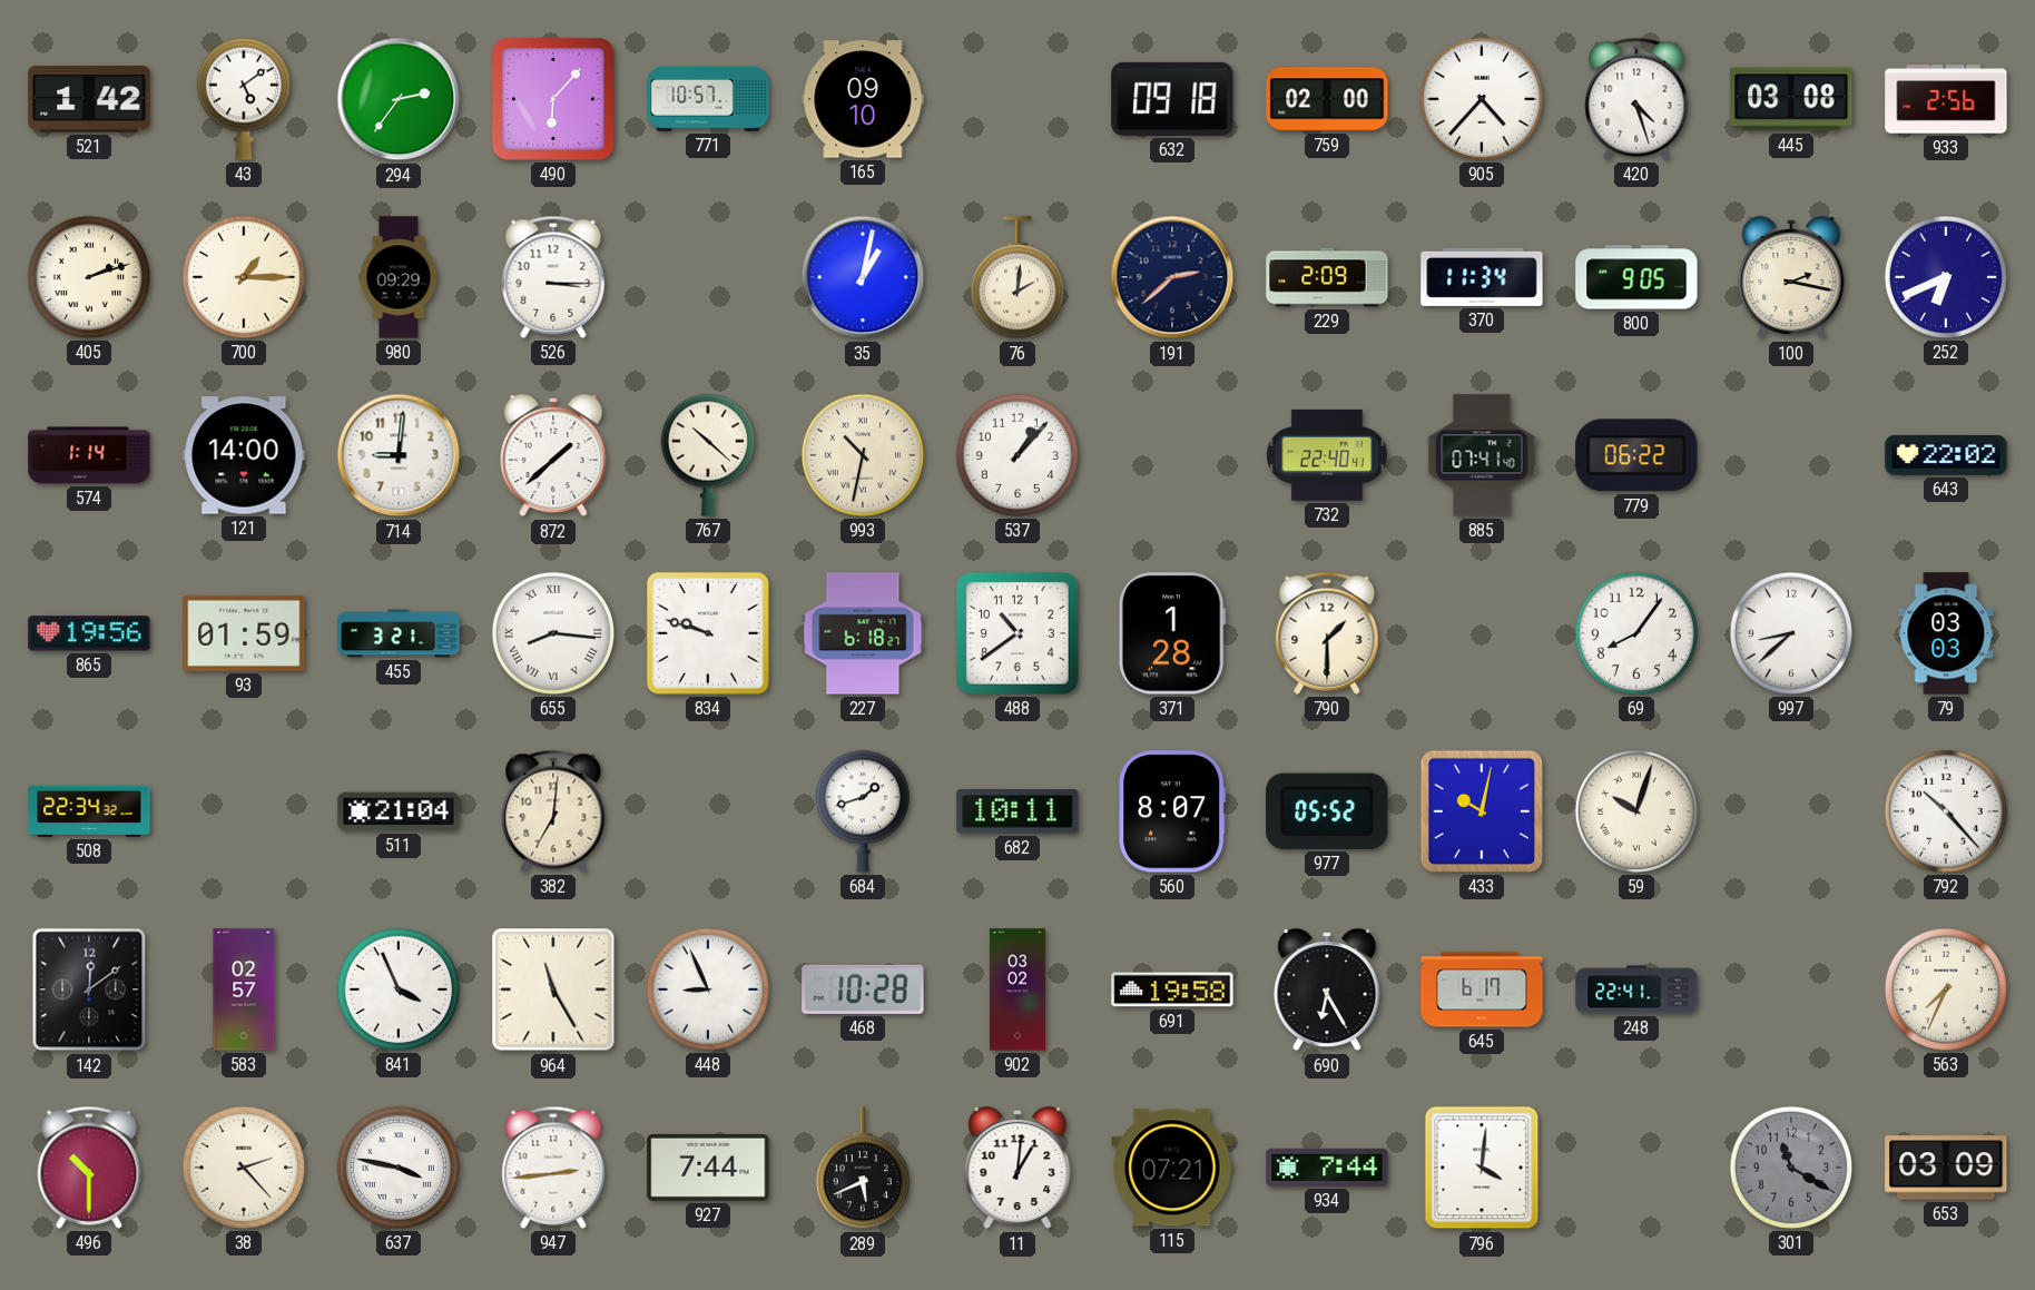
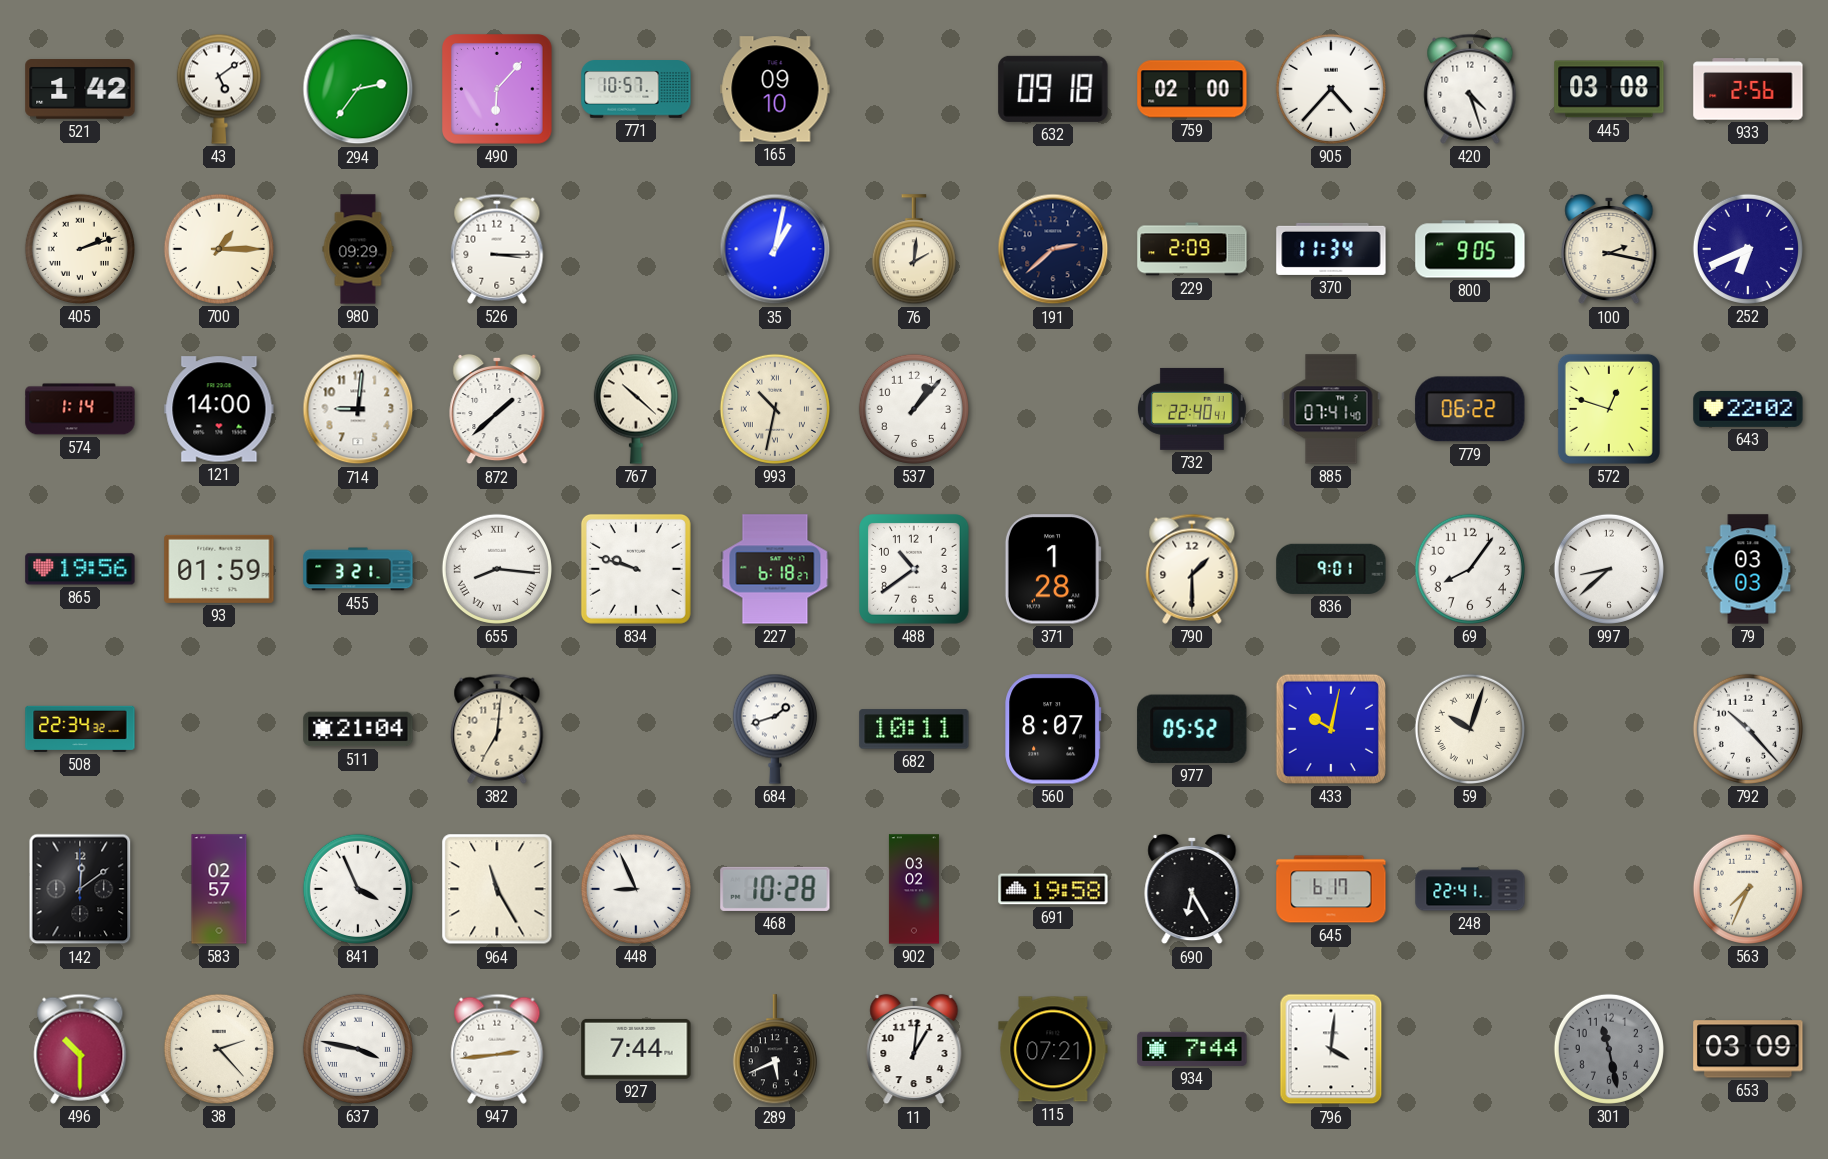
572: none -> 12:48 (1609, 409)
836: none -> 9:01 (1331, 569)
301: 11:20 -> 11:28 (1609, 1049)
